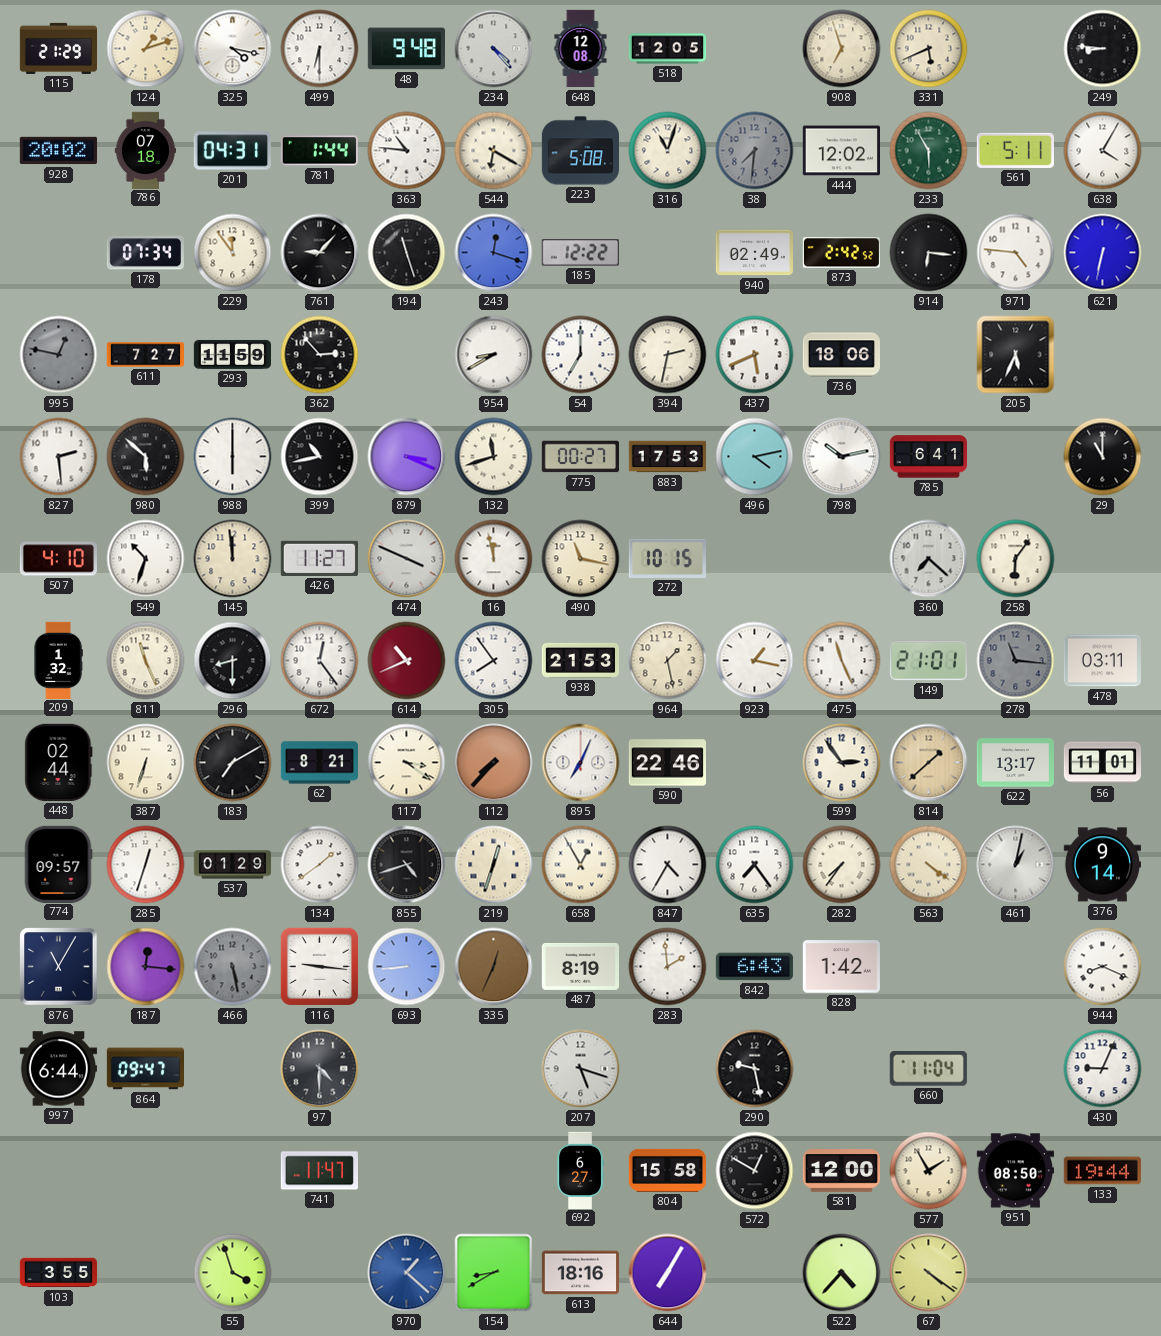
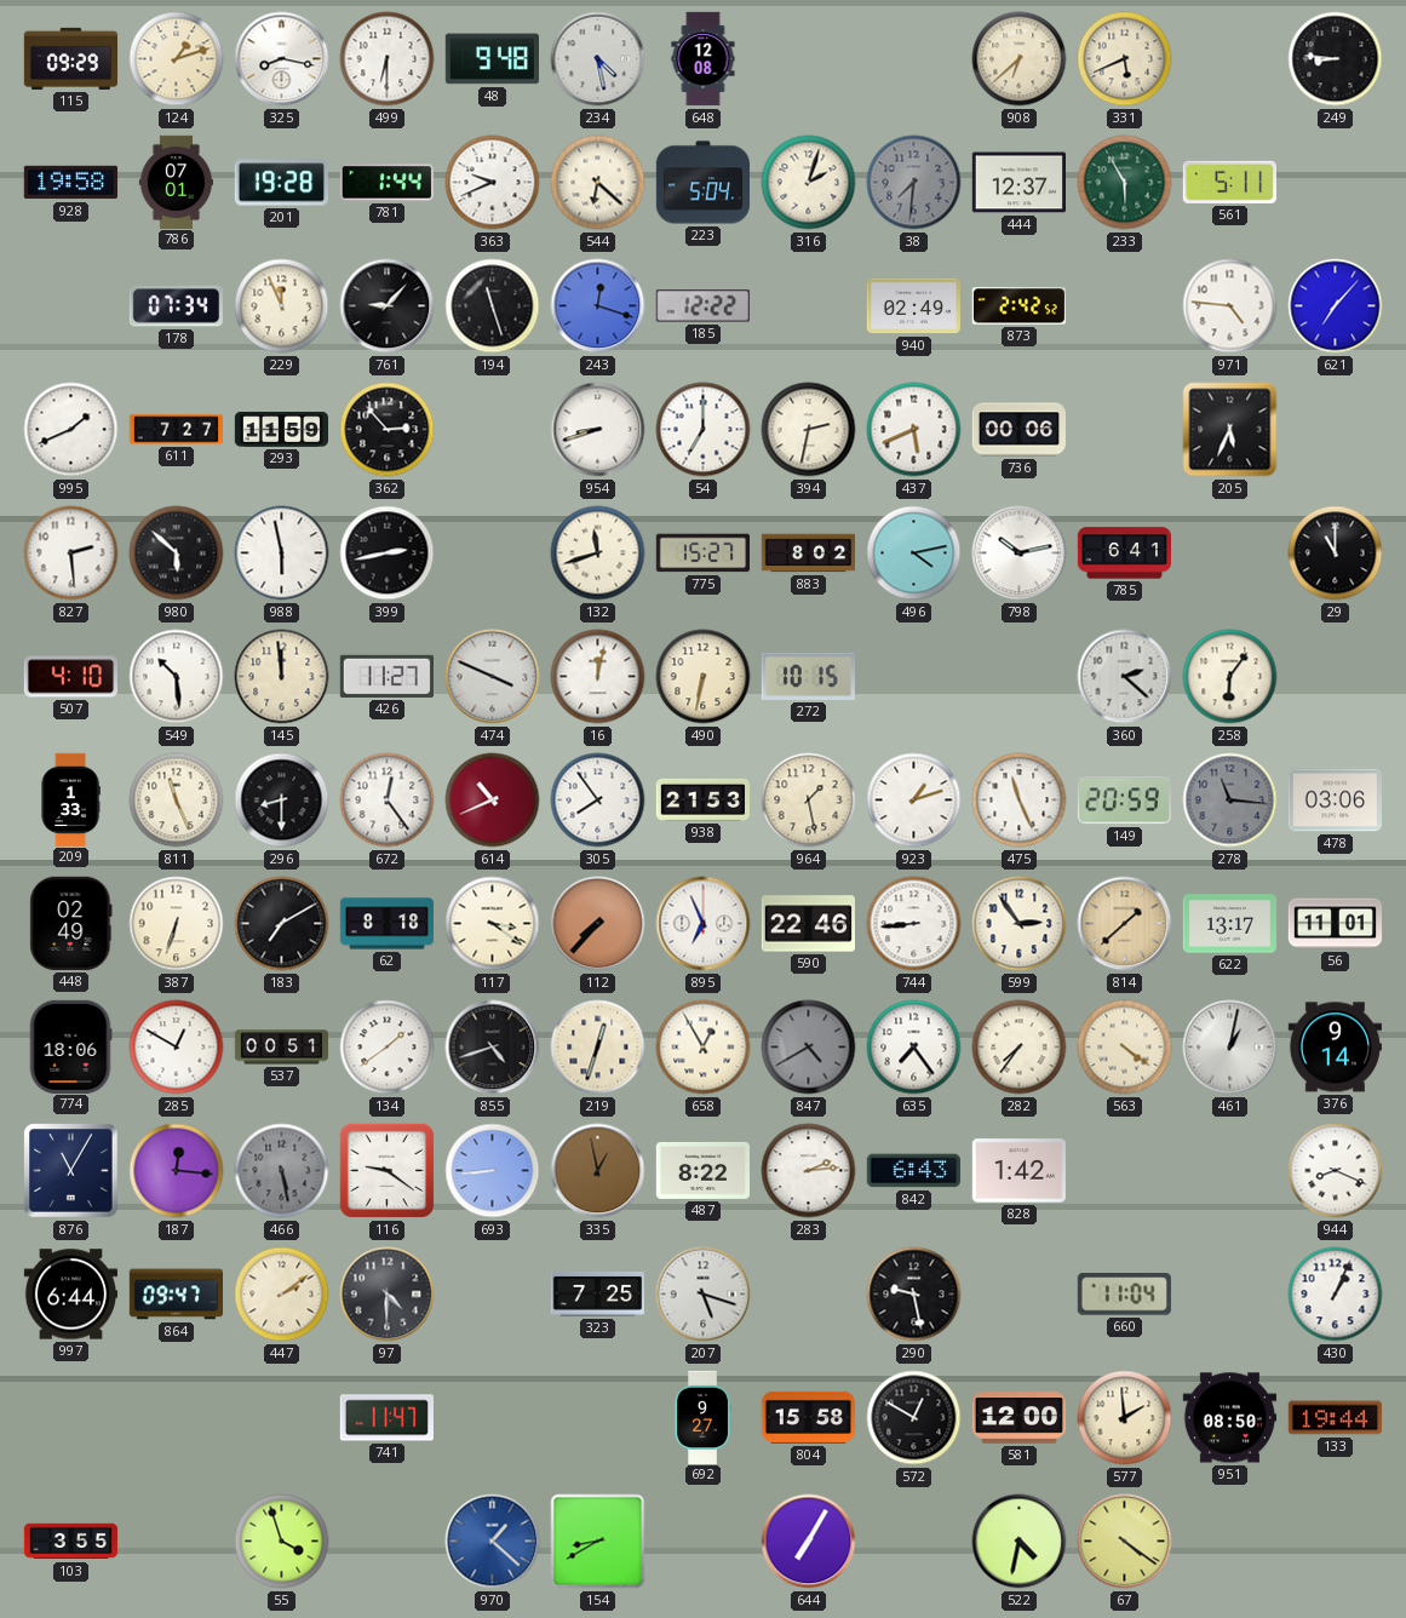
115: 21:29 -> 09:29 (70, 58)
325: 4:17 -> 8:17 (282, 59)
234: 4:23 -> 4:28 (598, 59)
518: 12:05 -> none (668, 49)
908: 6:57 -> 6:38 (1020, 59)
928: 20:02 -> 19:58 (70, 183)
786: 07:18 -> 07:01 (176, 182)
201: 04:31 -> 19:28 (281, 183)
363: 10:46 -> 9:41 (493, 183)
544: 6:20 -> 6:22 (598, 183)
223: 5:08 -> 5:04 (702, 183)
316: 11:03 -> 2:03 (809, 183)
444: 12:02 -> 12:37 (1018, 183)
638: 4:05 -> none (1103, 151)
229: 11:54 -> 11:56 (282, 306)
914: 6:16 -> none (929, 253)
621: 6:32 -> 7:07 (1336, 306)
995: 12:47 -> 1:41 (71, 430)
995 dial: grey -> white (71, 430)
954: 8:40 -> 8:42 (598, 430)
736: 18:06 -> 00:06 (1018, 430)
988: 6:00 -> 5:58 (282, 553)
399: 10:43 -> 2:43 (388, 553)
879: 3:19 -> none (407, 457)
775: 00:27 -> 15:27 (702, 553)
883: 17:53 -> 8:02 (809, 553)
549: 10:33 -> 10:29 (177, 677)
16: 11:58 -> 12:02 (598, 677)
490: 11:17 -> 6:32 (704, 677)
360: 7:22 -> 2:22 (1125, 677)
209: 1:32 -> 1:33 (70, 799)
923: 1:17 -> 1:12 (914, 801)
149: 21:01 -> 20:59 (1124, 801)
478: 03:11 -> 03:06 (1335, 801)
448: 02:44 -> 02:49 (71, 923)
62: 8:21 -> 8:18 (386, 924)
895: 7:04 -> 6:56 (704, 924)
744: none -> 8:44 (914, 924)
774: 09:57 -> 18:06 (70, 1046)
285: 12:33 -> 12:50 (177, 1048)
537: 01:29 -> 00:51 (282, 1048)
847: 4:35 -> 4:40 (809, 1048)
847 dial: white -> grey (809, 1048)
116: 9:16 -> 9:21 (388, 1171)
335: 12:34 -> 12:58 (598, 1171)
487: 8:19 -> 8:22 (702, 1170)
283: 1:59 -> 2:14 (809, 1171)
447: none -> 2:09 (282, 1295)
323: none -> 7:25 (597, 1293)
430: 9:04 -> 1:04 (1336, 1295)
692: 6:27 -> 9:27 (702, 1417)
577: 1:55 -> 1:59 (1125, 1418)
613: 18:16 -> none (580, 1273)
522: 4:37 -> 4:32 (1020, 1542)
